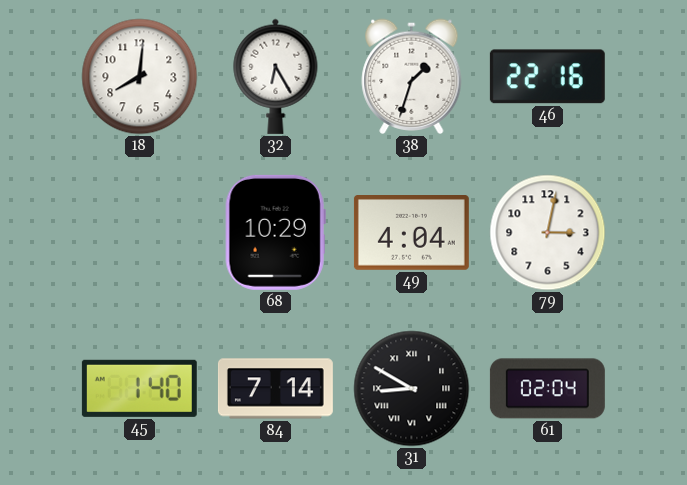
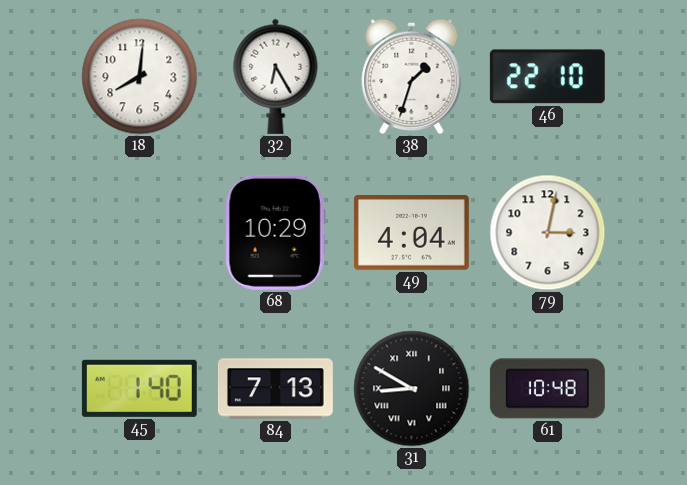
46: 22:16 -> 22:10 (547, 77)
84: 7:14 -> 7:13 (275, 389)
61: 02:04 -> 10:48 (547, 389)
